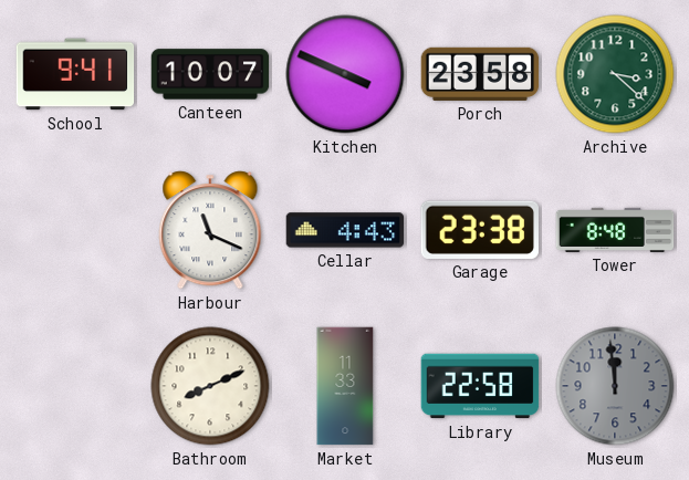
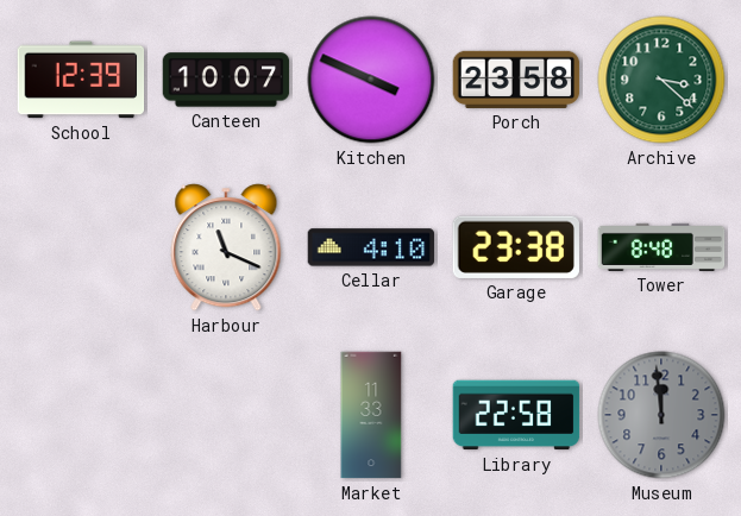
School: 9:41 -> 12:39 (81, 80)
Cellar: 4:43 -> 4:10 (371, 247)
Bathroom: 8:11 -> none (210, 386)
